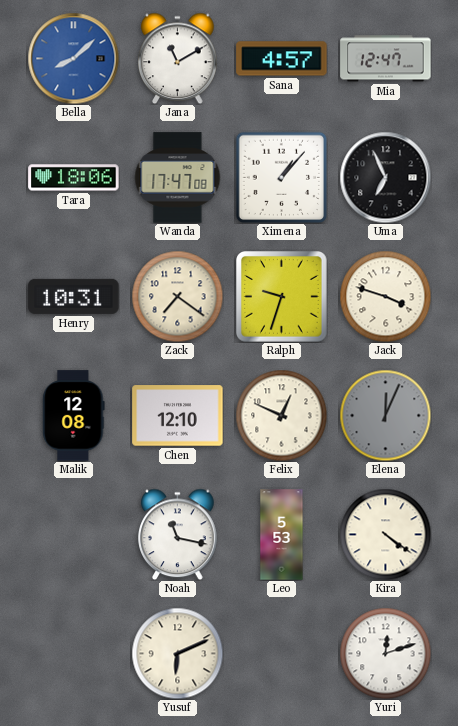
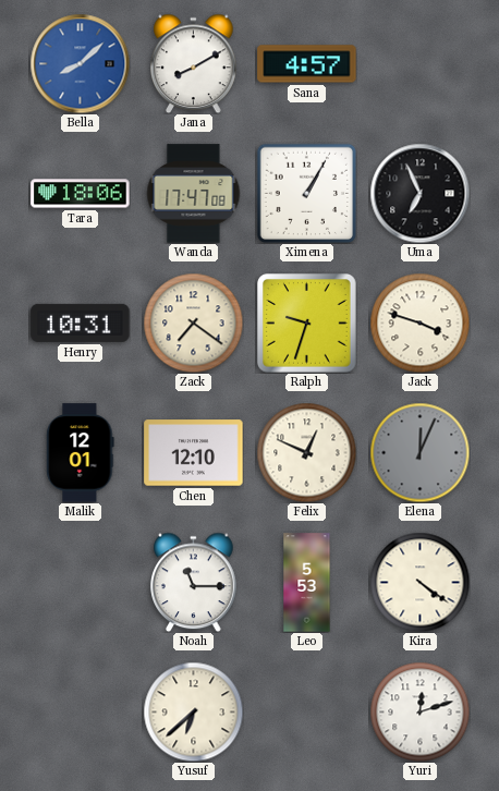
Jana: 11:10 -> 8:10 (194, 63)
Mia: 12:47 -> none (386, 59)
Ximena: 1:07 -> 1:05 (306, 193)
Malik: 12:08 -> 12:01 (81, 453)
Noah: 11:17 -> 11:15 (194, 582)
Yusuf: 6:11 -> 6:38 (193, 711)
